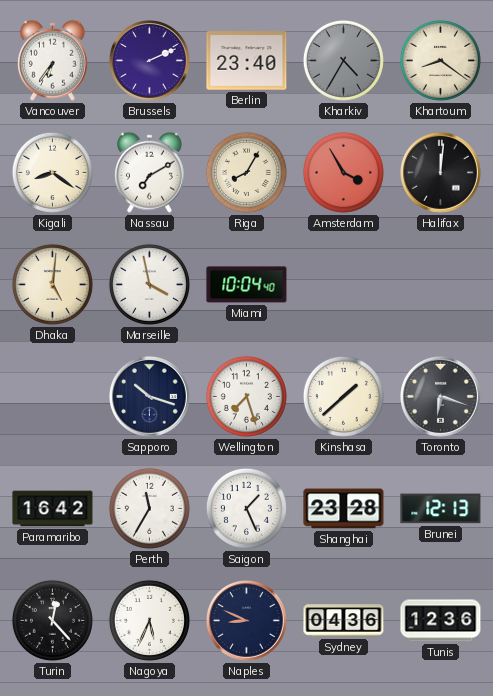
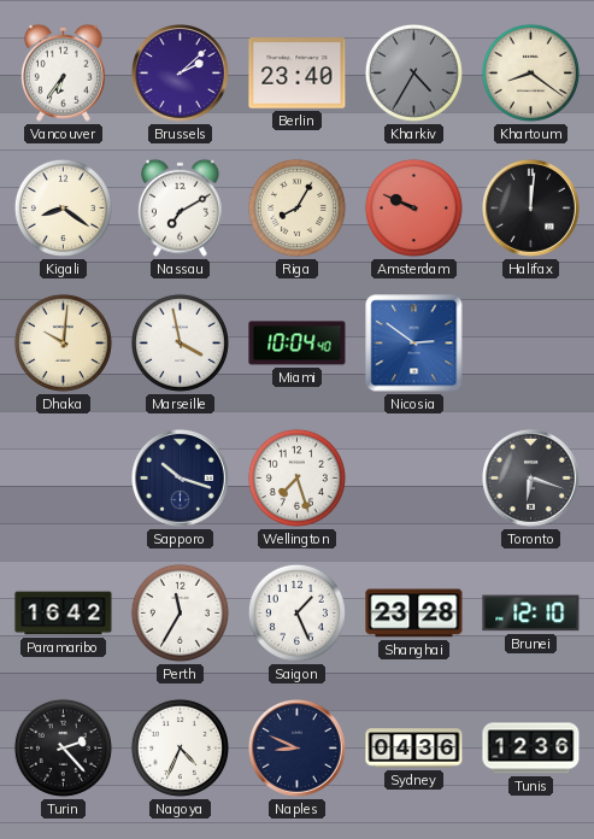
Brussels: 2:11 -> 2:08 (181, 74)
Amsterdam: 3:55 -> 9:49 (413, 207)
Dhaka: 5:01 -> 10:01 (63, 342)
Nicosia: none -> 2:51 (414, 344)
Kinshasa: 1:38 -> none (343, 396)
Brunei: 12:13 -> 12:10 (531, 614)
Turin: 12:23 -> 2:23 (63, 747)
Nagoya: 5:34 -> 4:34 (180, 747)
